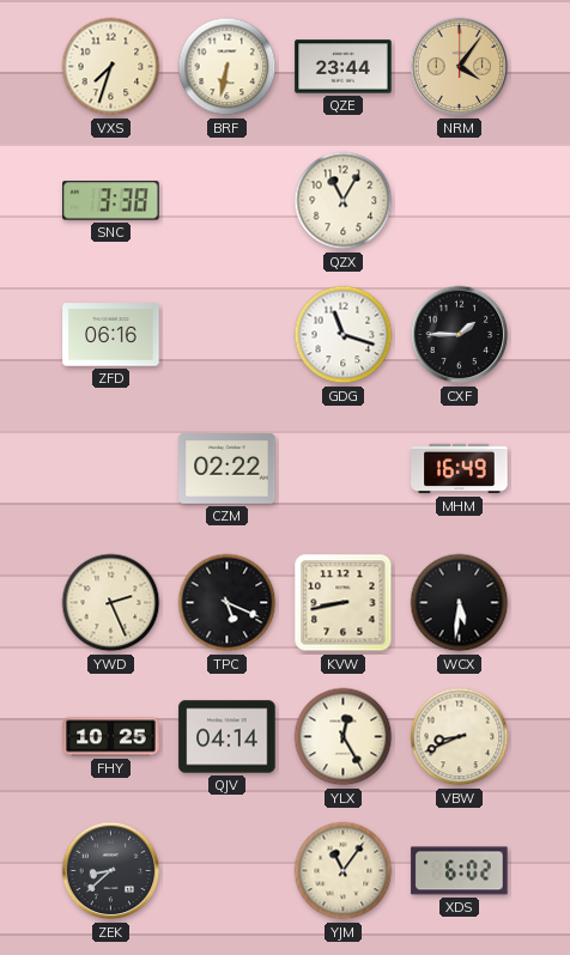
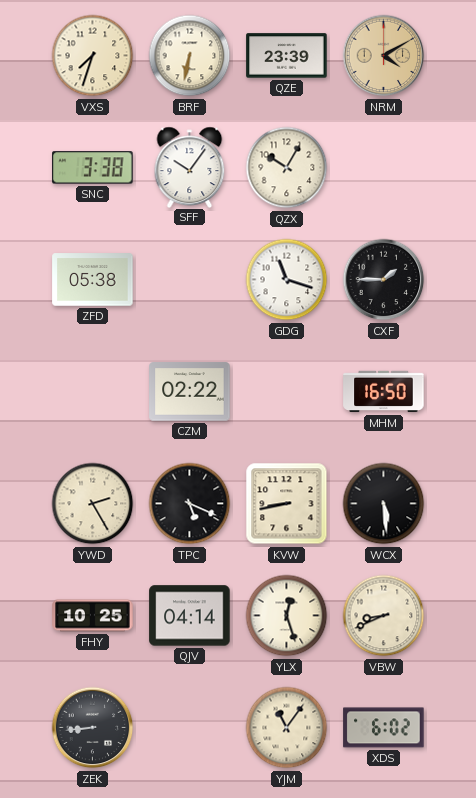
QZE: 23:44 -> 23:39 (287, 56)
NRM: 4:06 -> 4:10 (384, 56)
SFF: none -> 10:06 (190, 167)
QZX: 11:05 -> 10:05 (287, 168)
ZFD: 06:16 -> 05:38 (93, 280)
MHM: 16:49 -> 16:50 (384, 392)
YWD: 2:26 -> 2:25 (93, 504)
WCX: 5:31 -> 5:29 (384, 504)
YLX: 12:25 -> 12:27 (287, 616)
ZEK: 8:38 -> 8:44 (93, 728)
